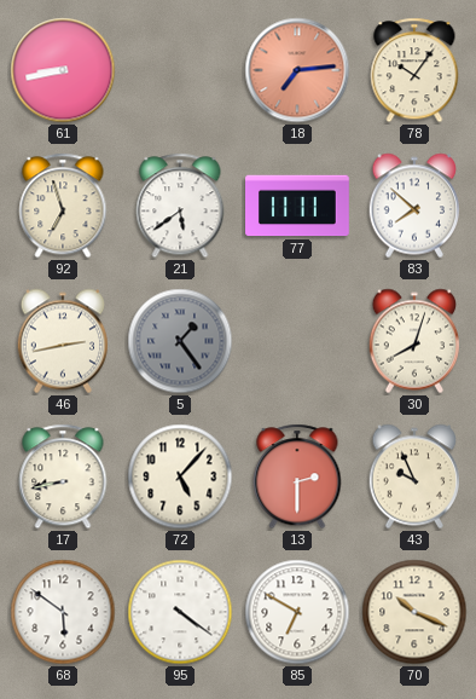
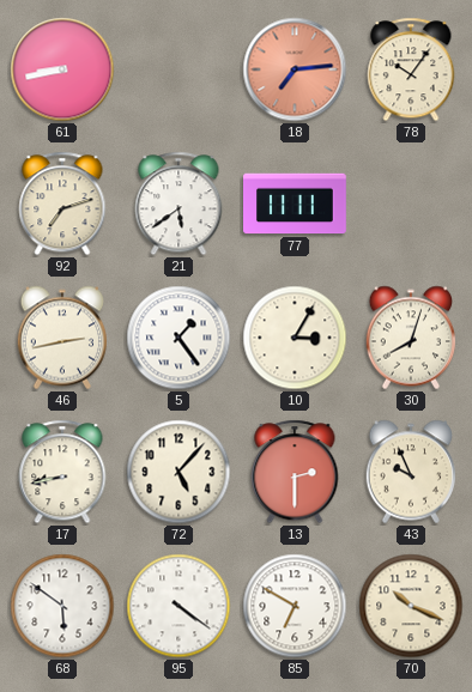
92: 6:57 -> 7:12 (62, 204)
83: 7:52 -> none (414, 206)
5 dial: grey -> white (178, 338)
10: none -> 3:05 (295, 338)
